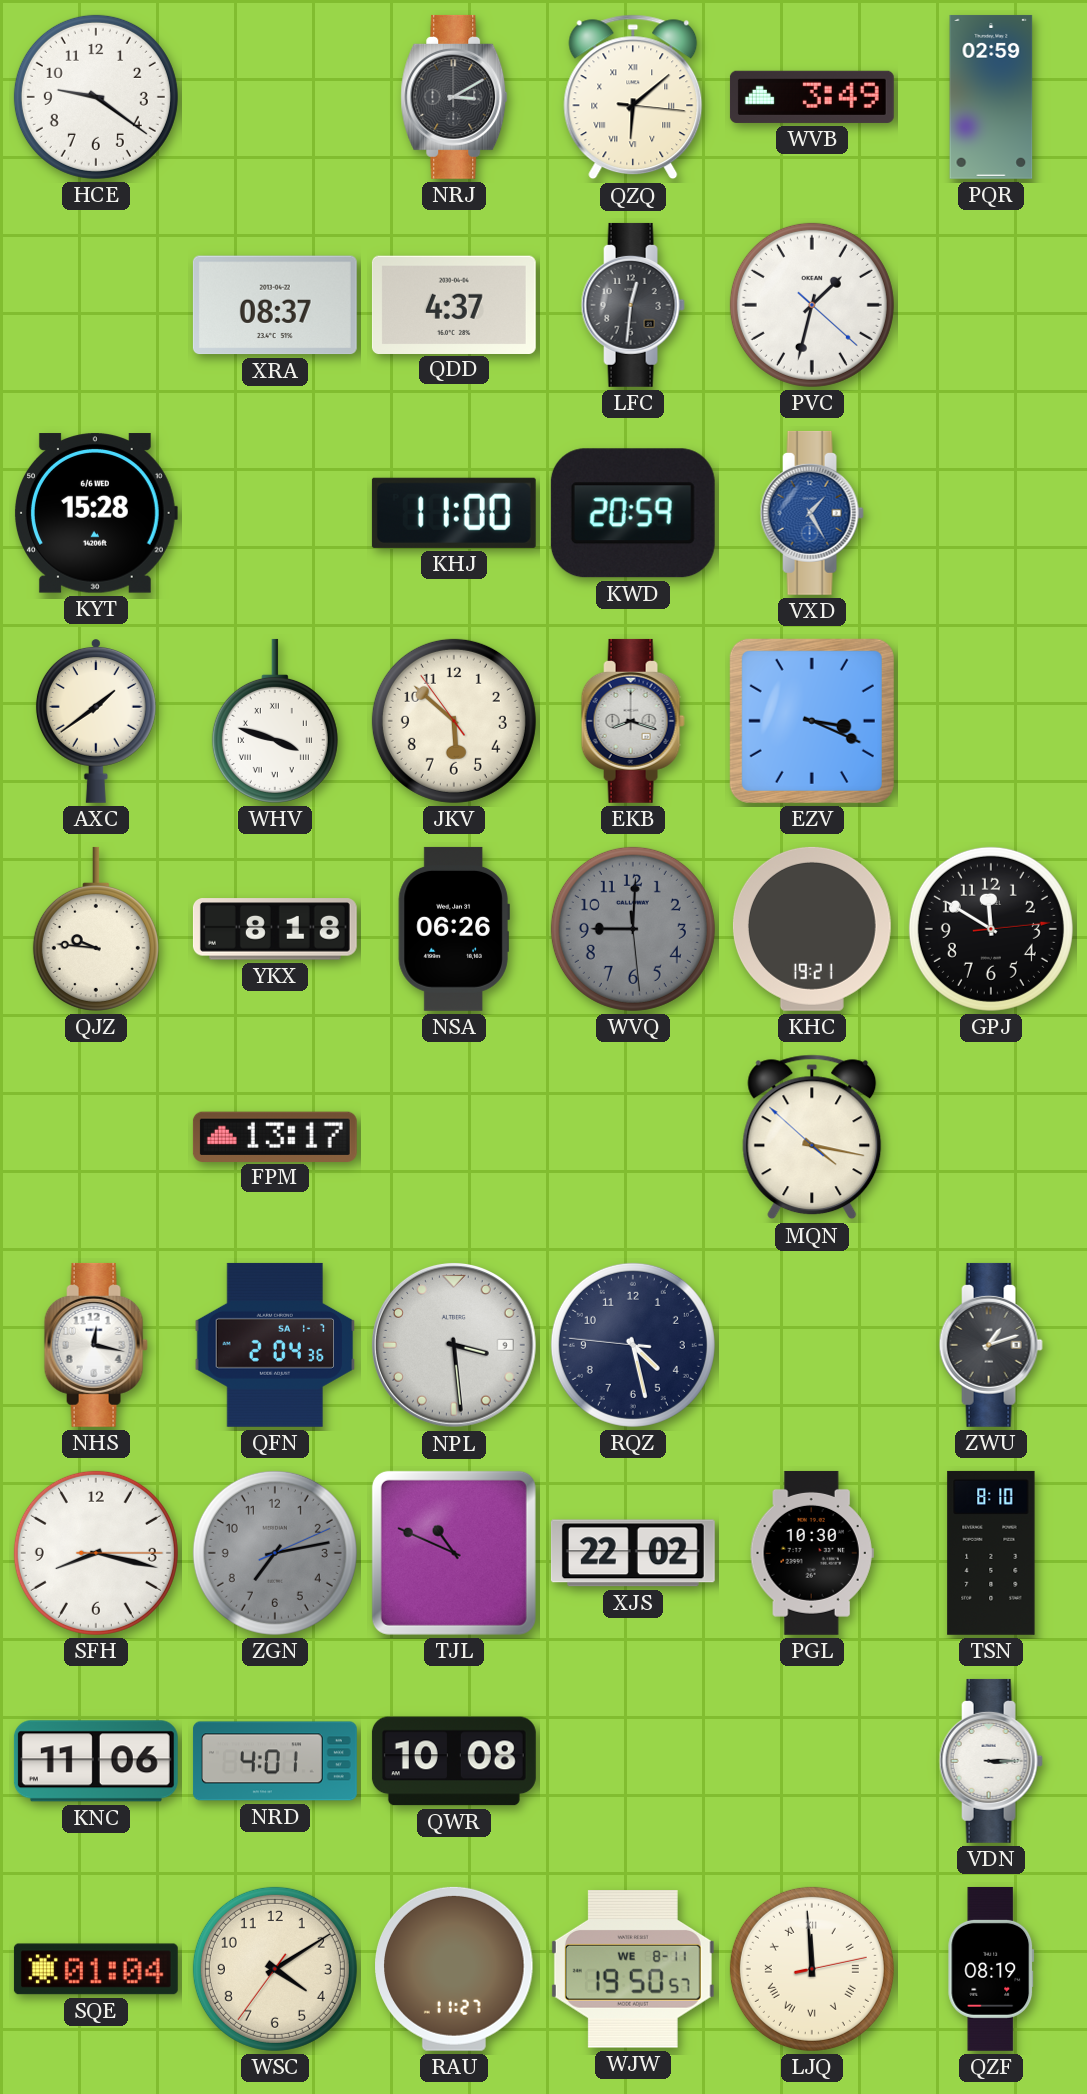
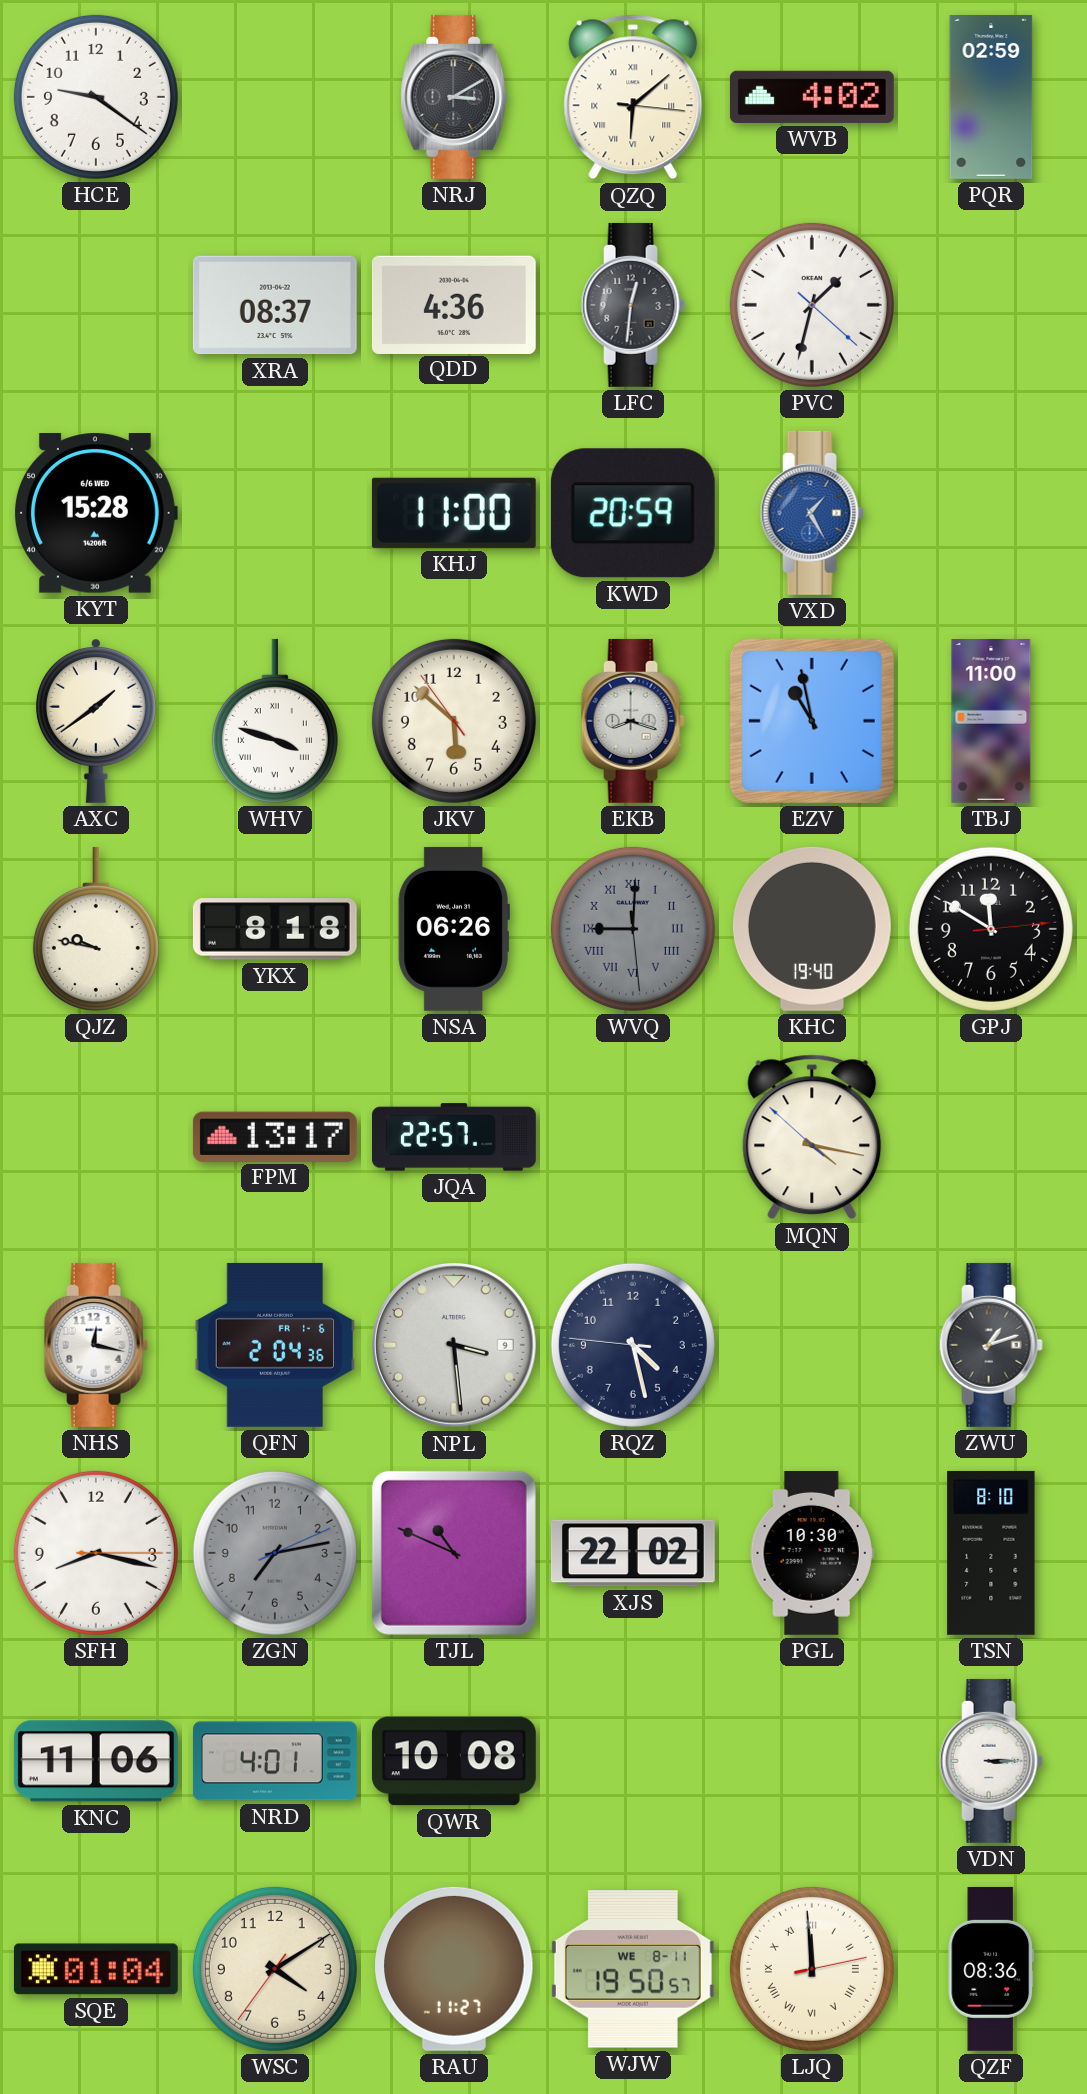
WVB: 3:49 -> 4:02 (812, 97)
QDD: 4:37 -> 4:36 (454, 304)
EZV: 3:19 -> 10:58 (812, 721)
TBJ: none -> 11:00 (991, 721)
QJZ: 9:46 -> 9:47 (96, 929)
WVQ numerals: Arabic -> Roman (633, 929)
KHC: 19:21 -> 19:40 (812, 929)
JQA: none -> 22:57 (454, 1137)
QFN date: SA 1-7 -> FR 1-6 (275, 1345)
QZF: 08:19 -> 08:36 (991, 1969)
